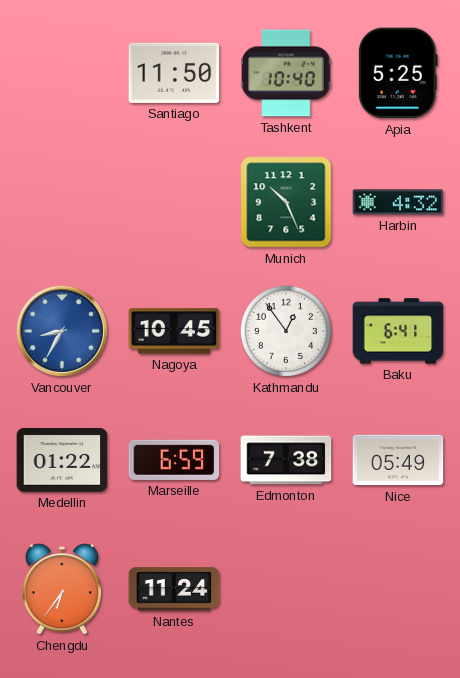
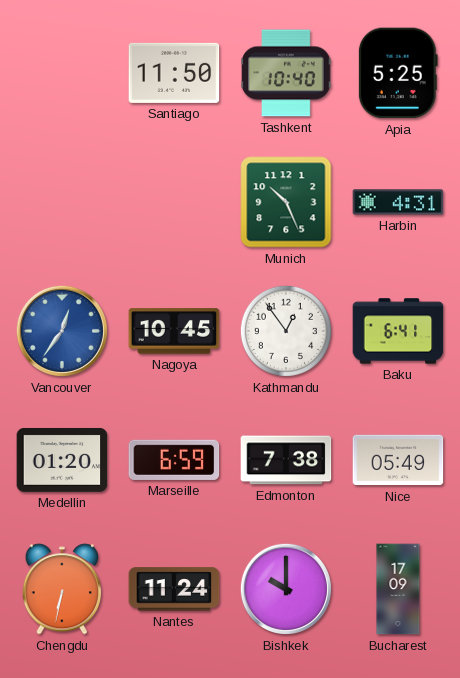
Harbin: 4:32 -> 4:31 (398, 202)
Vancouver: 8:35 -> 12:36 (62, 331)
Medellin: 01:22 -> 01:20 (62, 460)
Chengdu: 6:36 -> 6:32 (62, 589)
Bishkek: none -> 10:00 (286, 589)
Bucharest: none -> 17:09 (398, 589)
